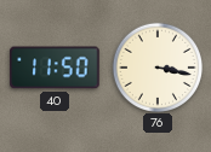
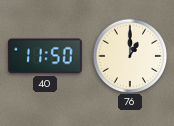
76: 3:17 -> 1:00 (129, 55)
